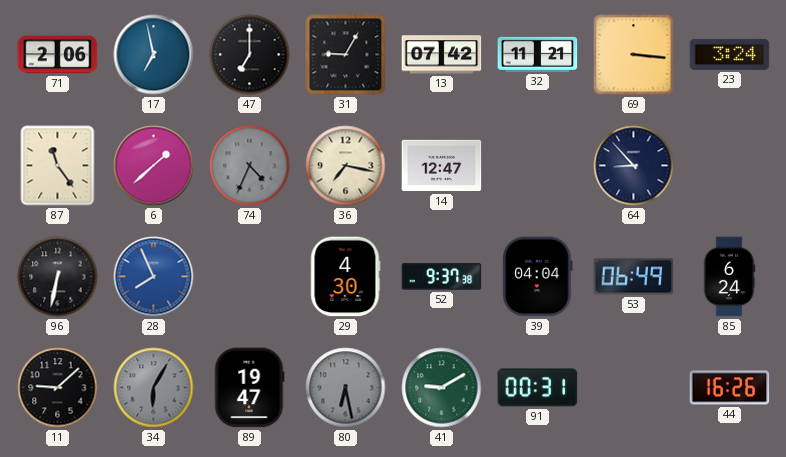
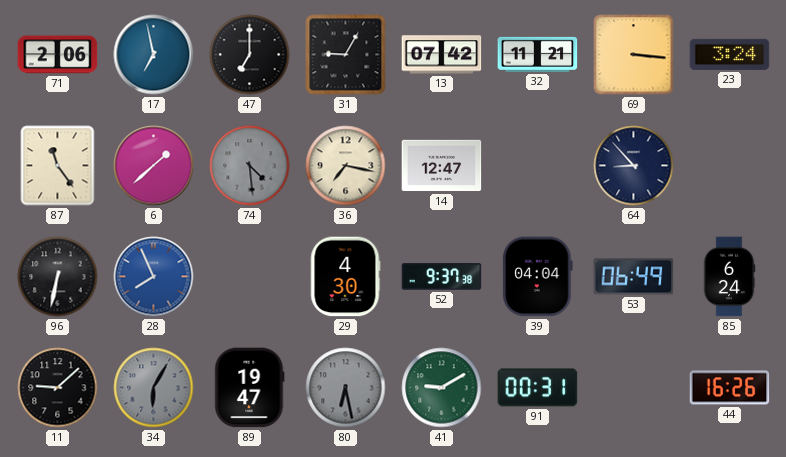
74: 4:34 -> 4:29 (250, 166)
